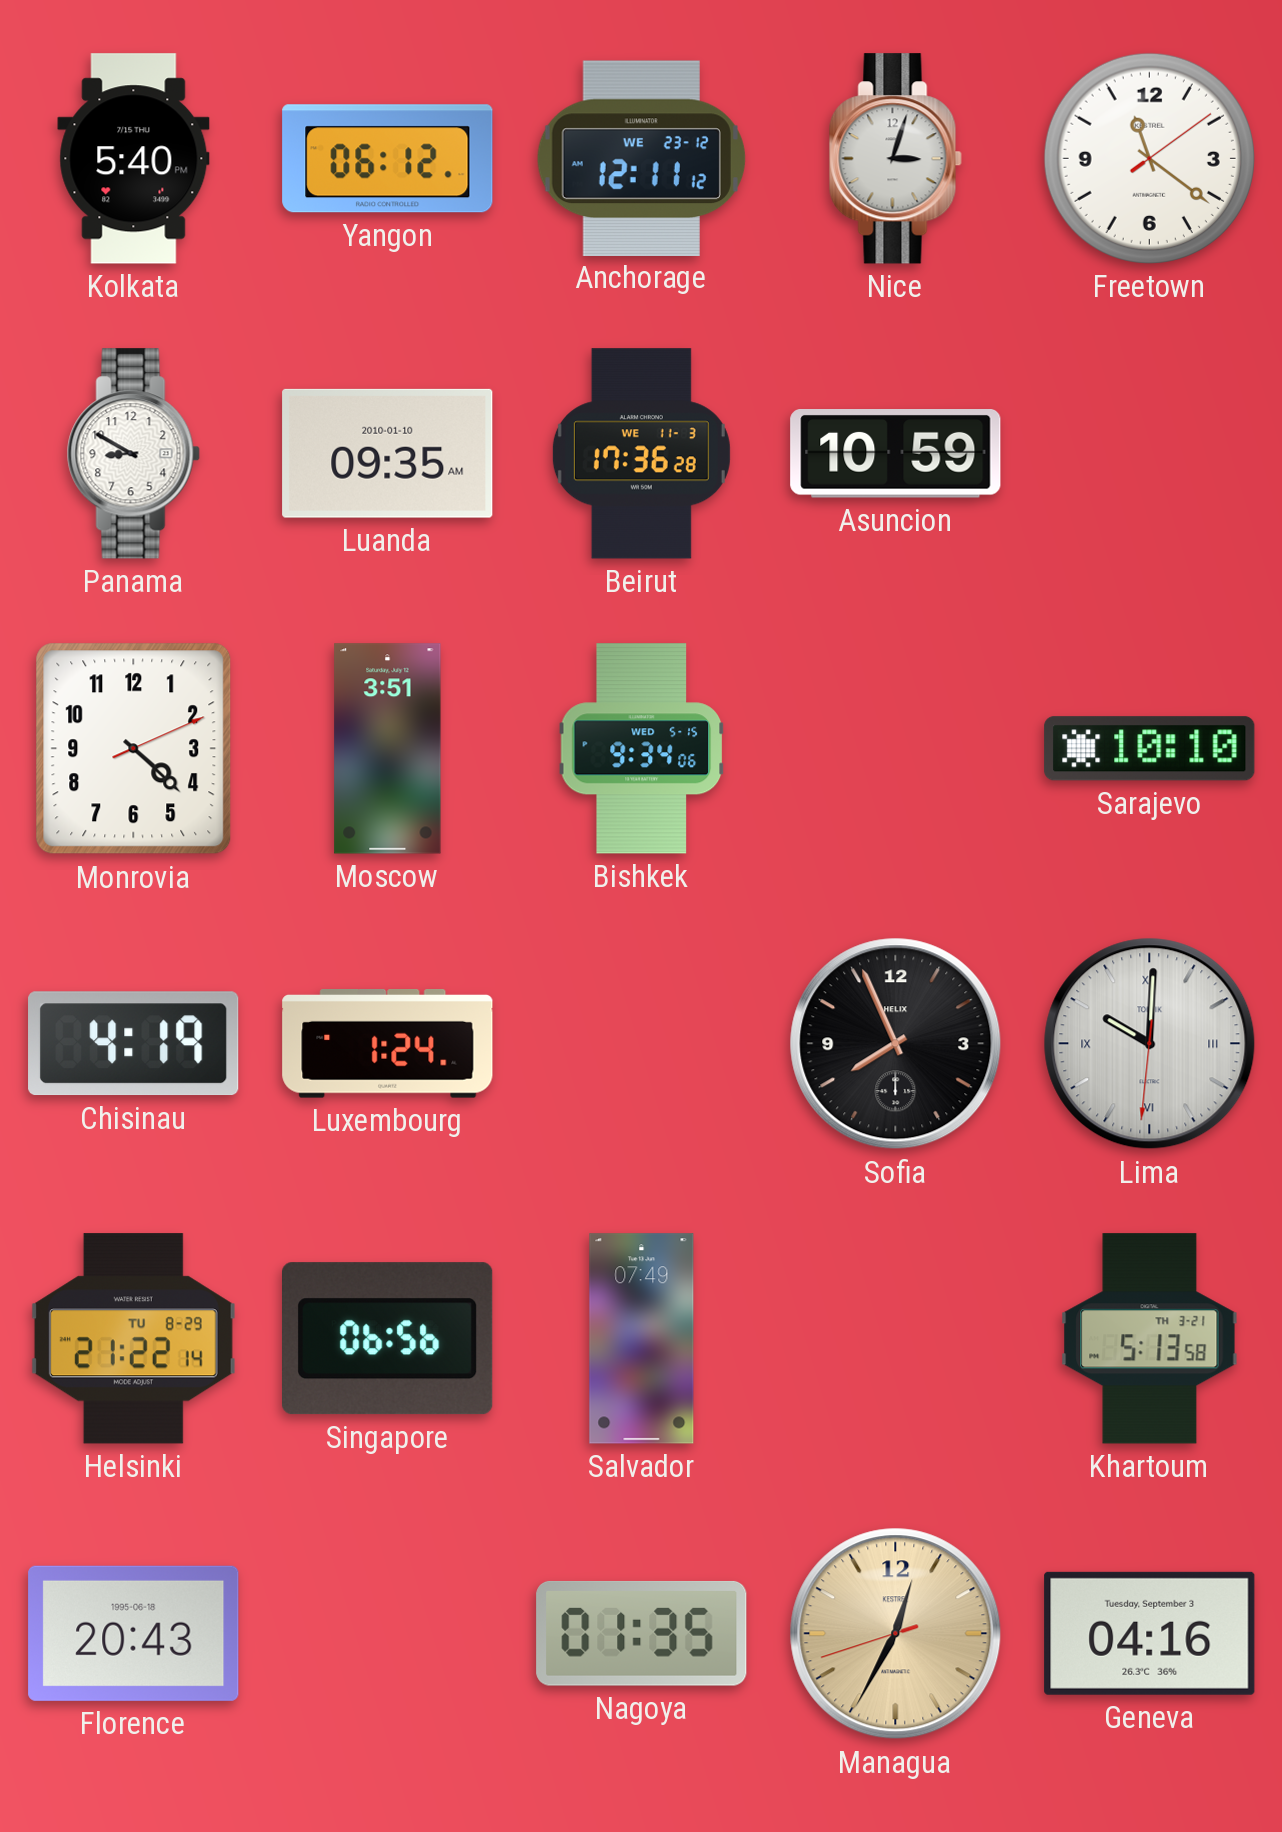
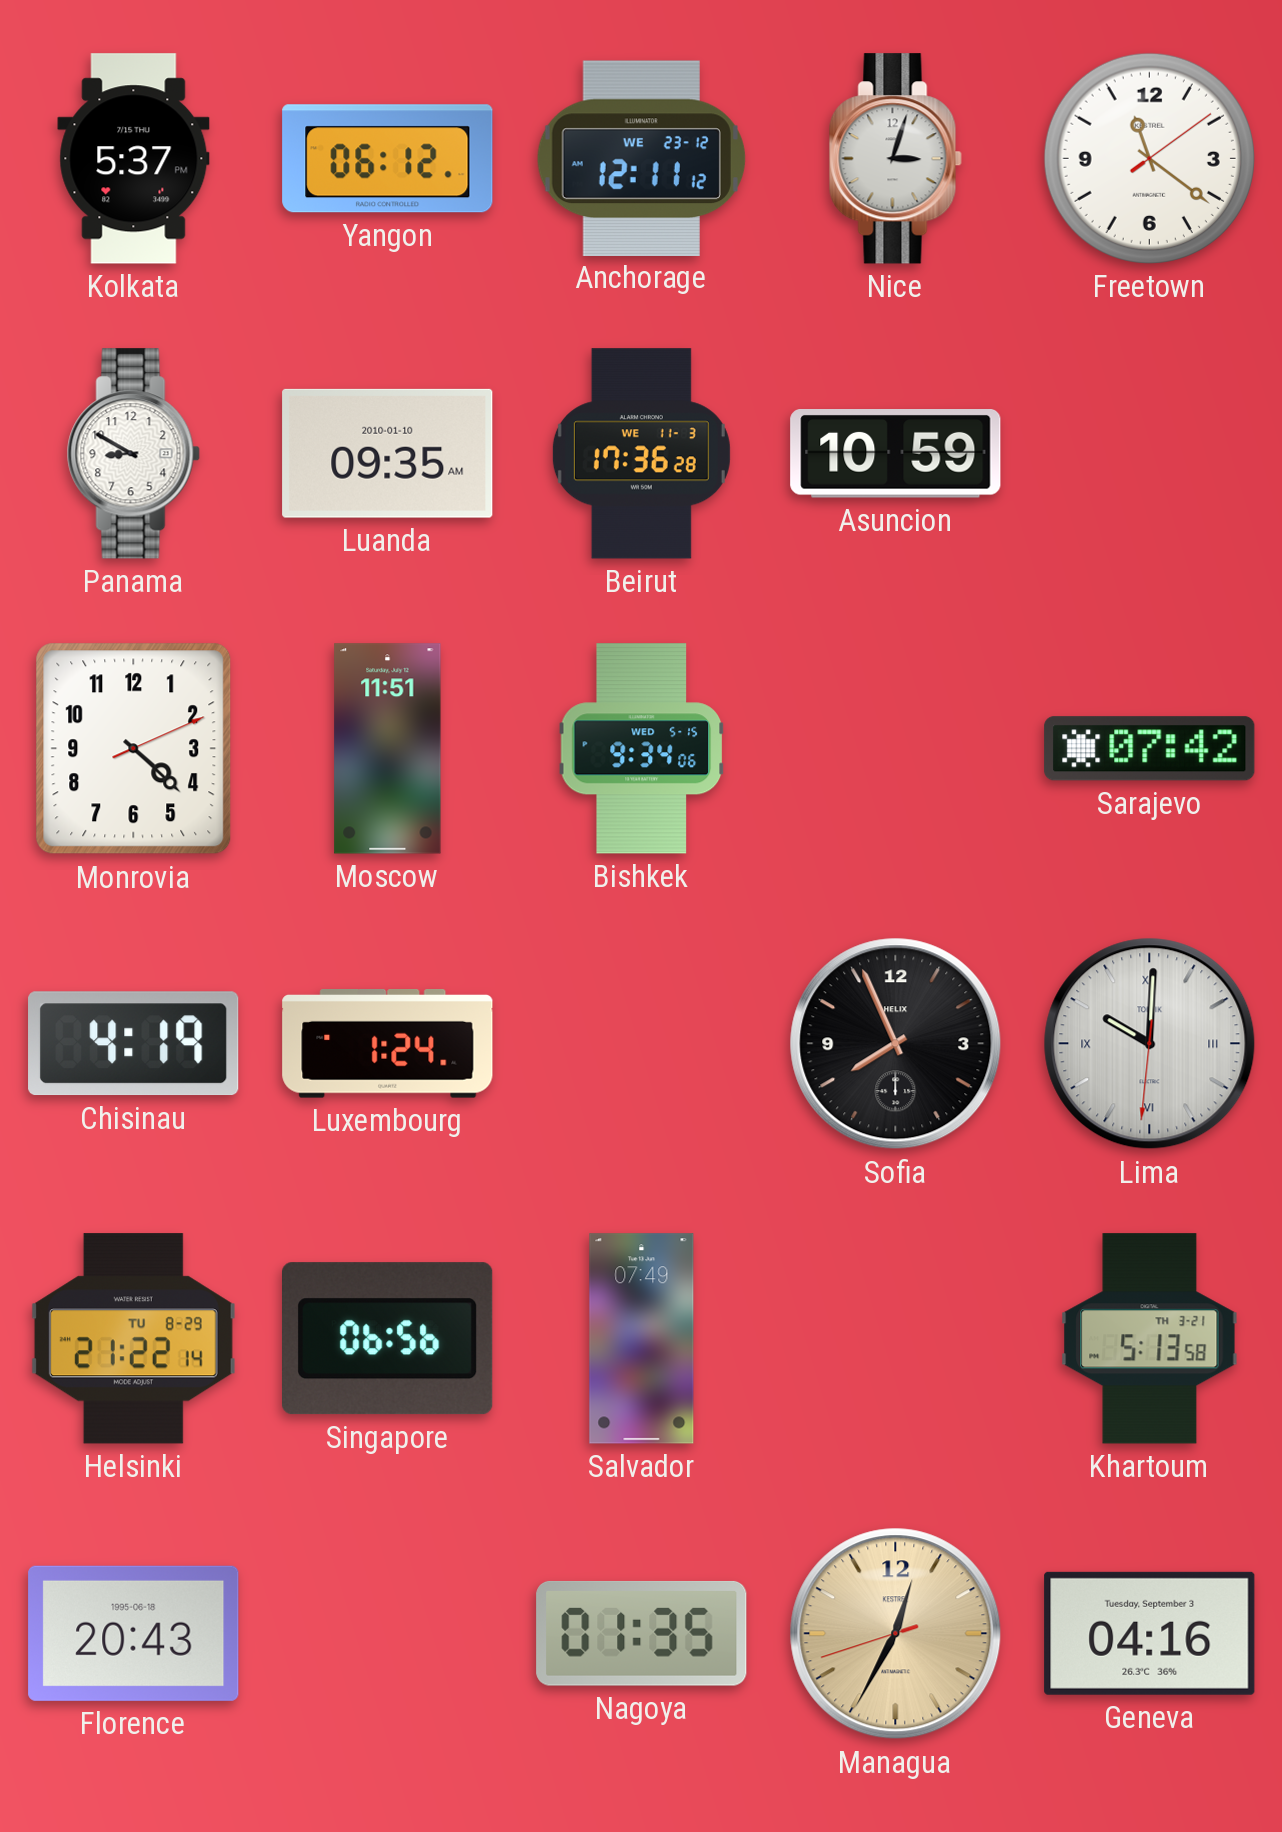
Kolkata: 5:40 -> 5:37 (134, 159)
Moscow: 3:51 -> 11:51 (388, 749)
Sarajevo: 10:10 -> 07:42 (1150, 749)
